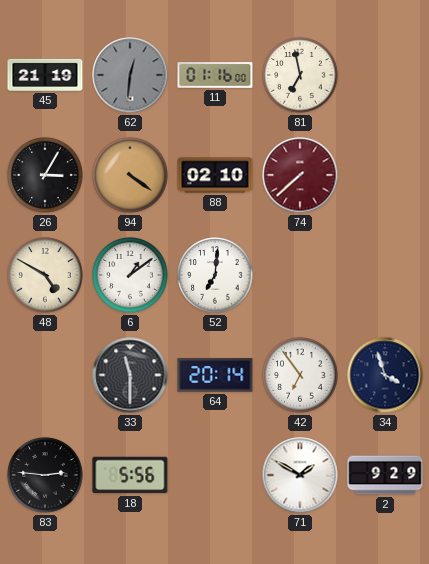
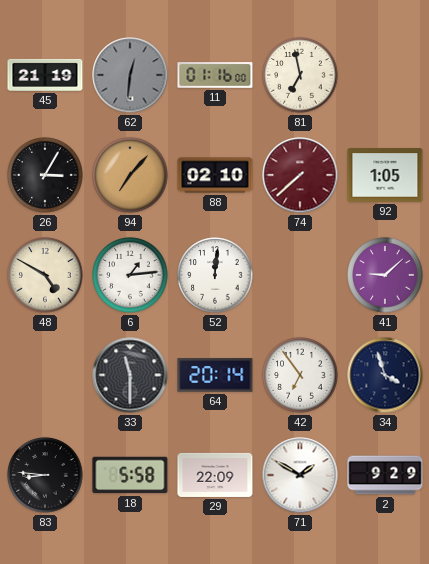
94: 4:21 -> 7:07 (130, 175)
92: none -> 1:05 (385, 175)
6: 1:09 -> 1:14 (130, 275)
52: 7:01 -> 12:01 (215, 275)
41: none -> 9:08 (385, 275)
83: 2:46 -> 8:46 (45, 475)
18: 5:56 -> 5:58 (130, 475)
29: none -> 22:09 (215, 475)
